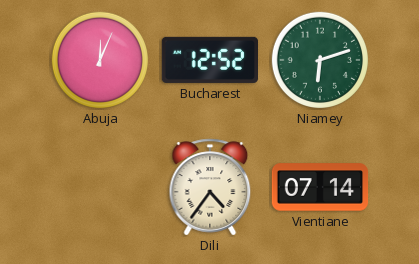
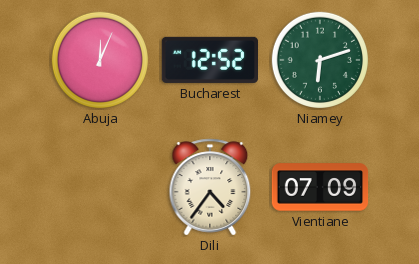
Vientiane: 07:14 -> 07:09 (320, 187)
